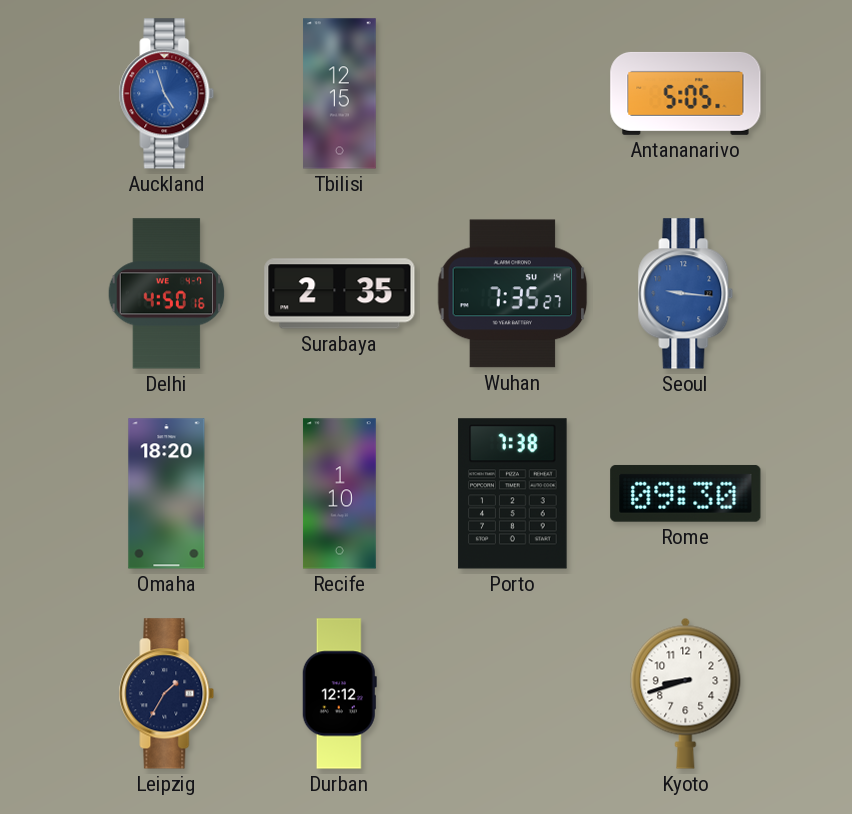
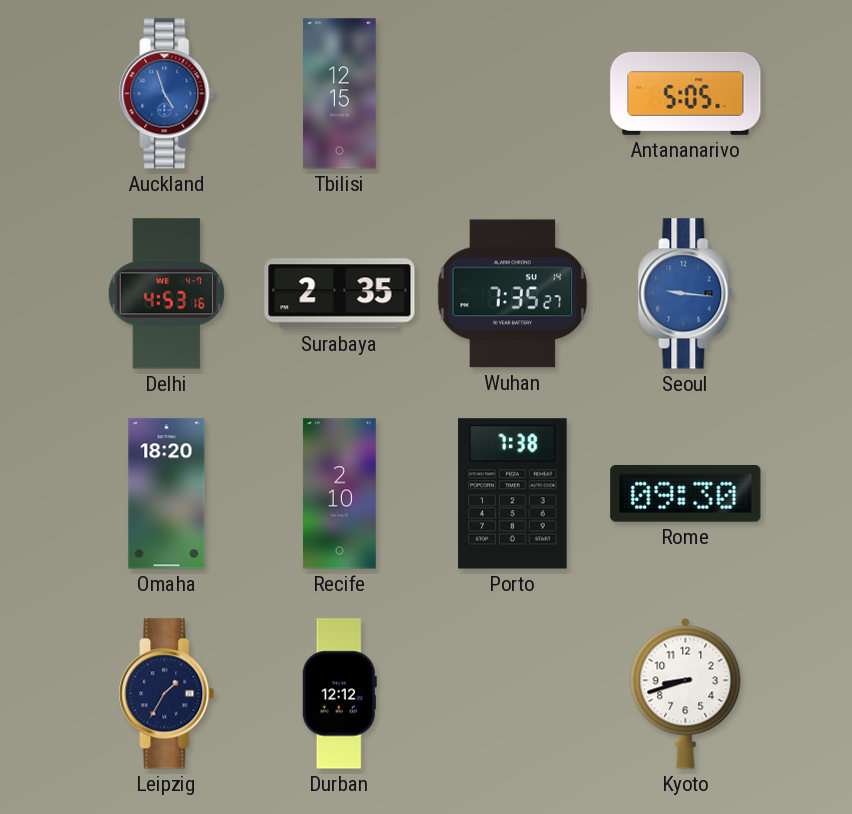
Delhi: 4:50 -> 4:53 (167, 294)
Recife: 1:10 -> 2:10 (339, 494)
